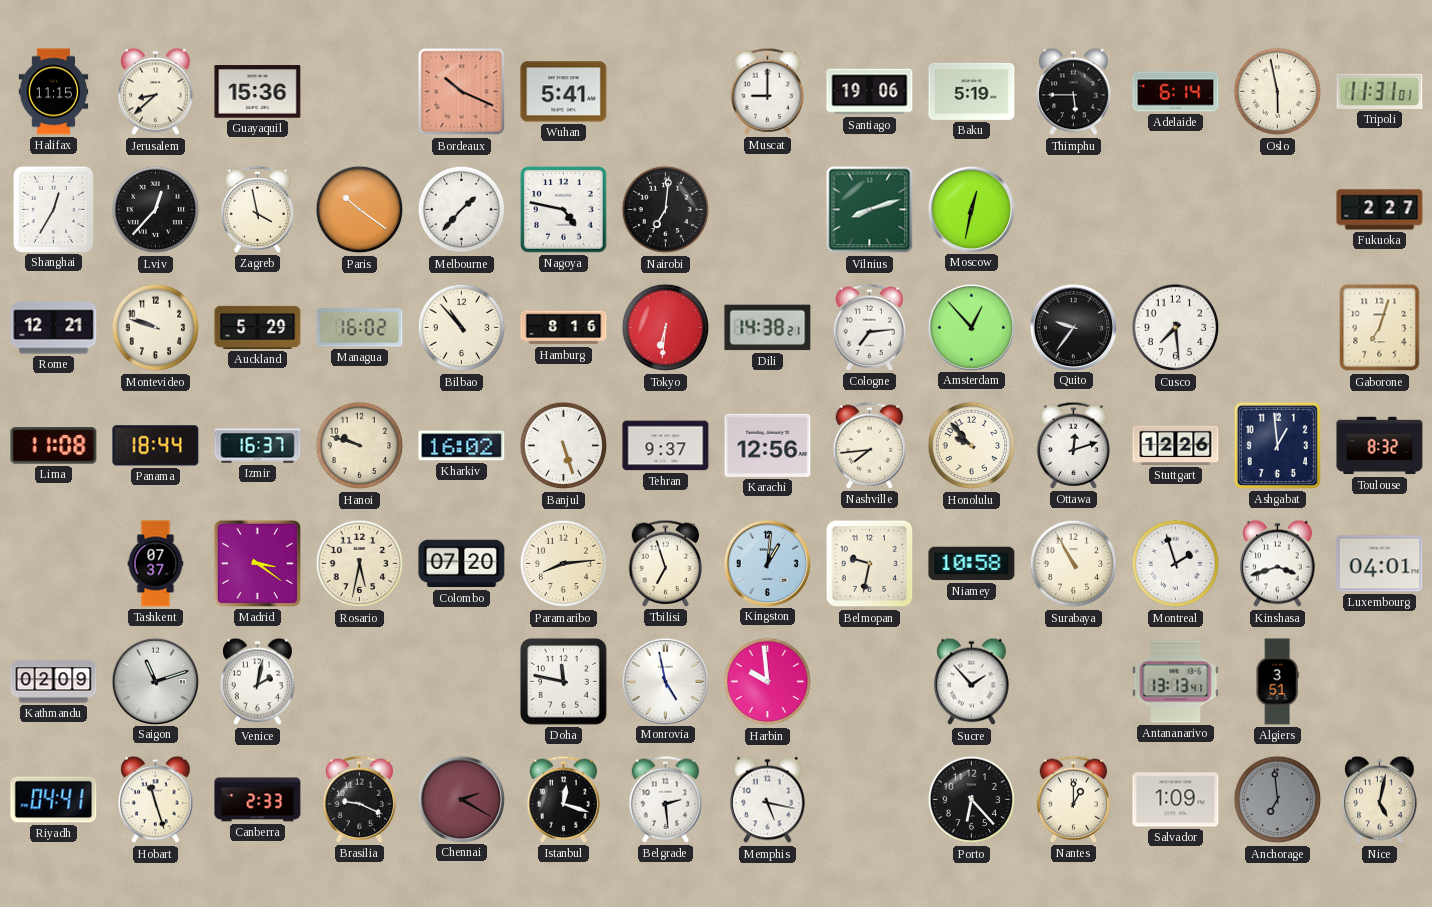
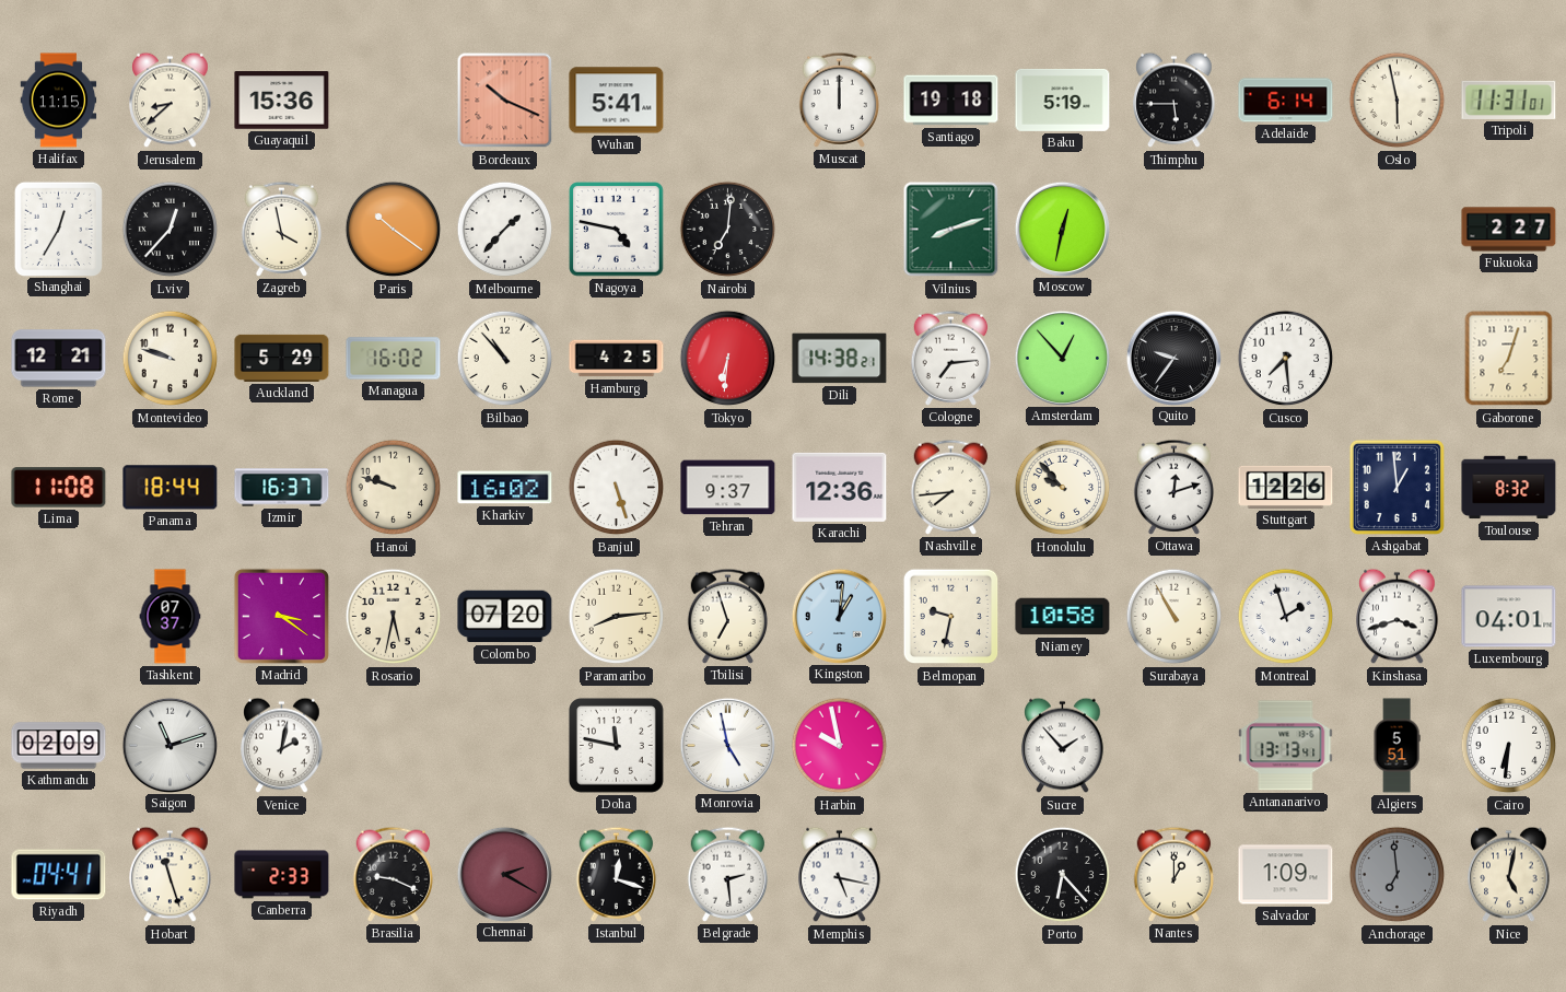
Muscat: 9:00 -> 12:00 (840, 100)
Santiago: 19:06 -> 19:18 (951, 101)
Hamburg: 8:16 -> 4:25 (617, 359)
Karachi: 12:56 -> 12:36 (840, 487)
Harbin: 9:59 -> 9:58 (840, 746)
Algiers: 3:51 -> 5:51 (1396, 746)
Cairo: none -> 6:31 (1509, 746)
